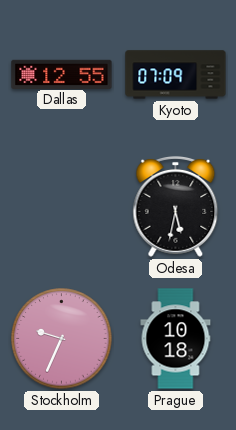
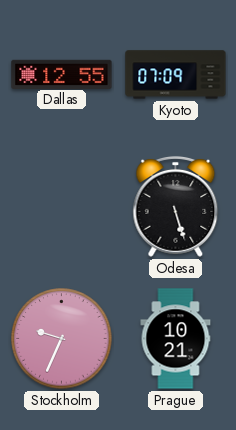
Odesa: 5:32 -> 5:27 (176, 206)
Prague: 10:18 -> 10:21 (176, 339)
